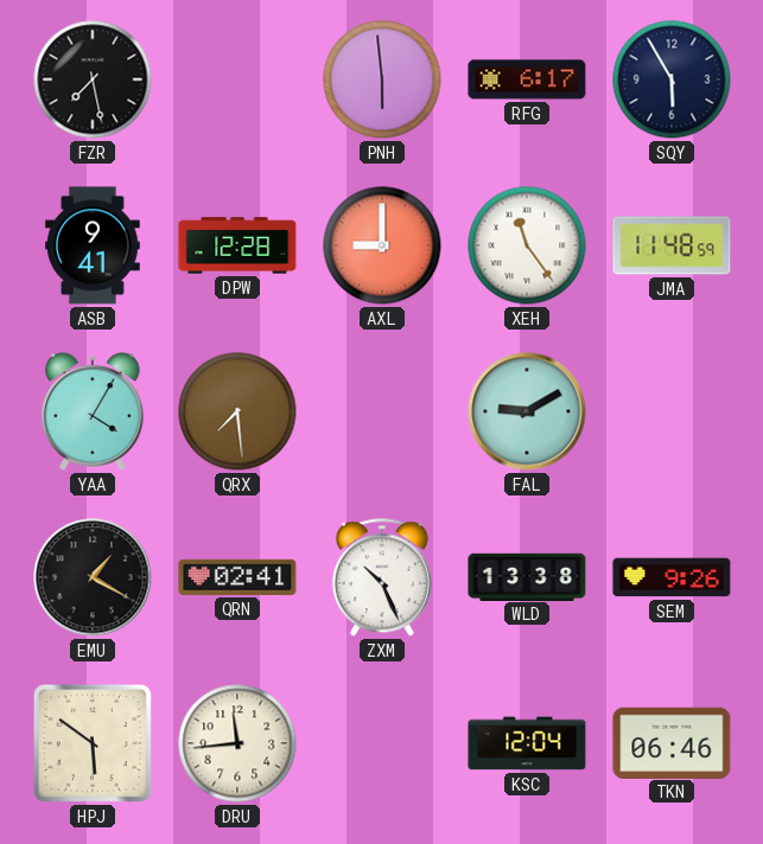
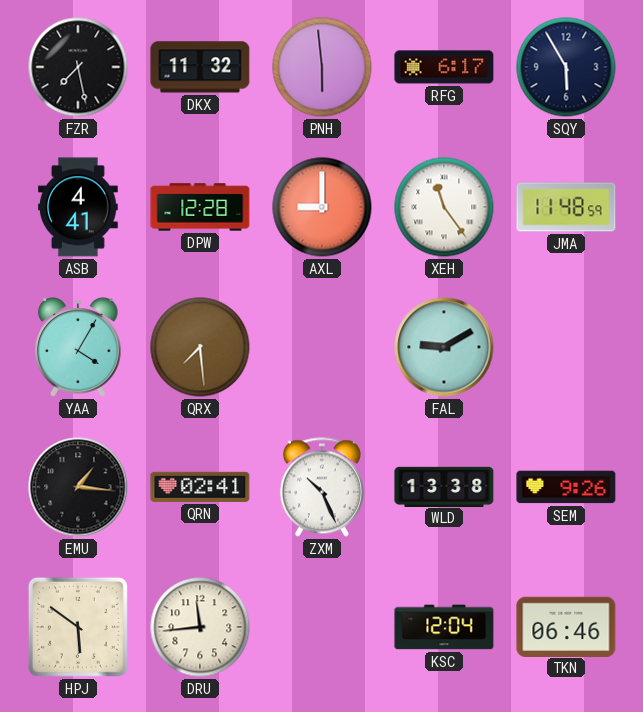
DKX: none -> 11:32 (200, 67)
ASB: 9:41 -> 4:41 (78, 207)
EMU: 1:20 -> 1:16 (78, 487)
